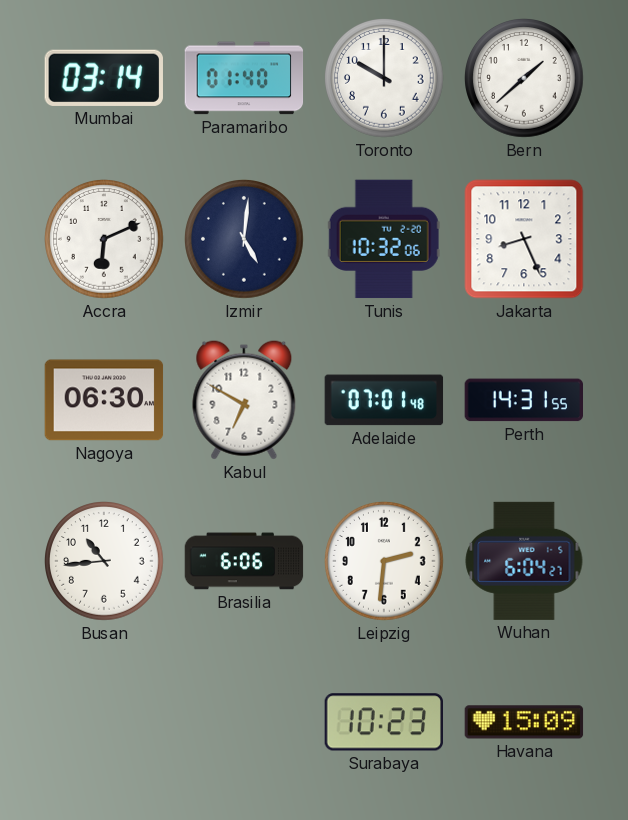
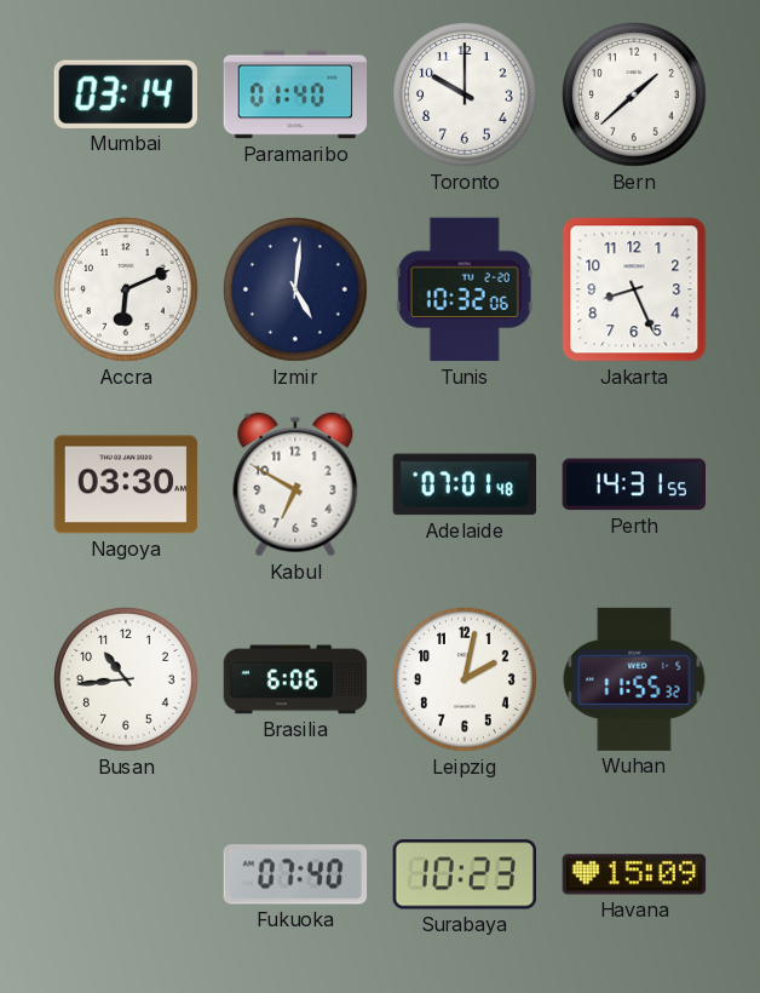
Nagoya: 06:30 -> 03:30 (126, 484)
Leipzig: 2:31 -> 2:02 (466, 681)
Wuhan: 6:04 -> 11:55 (634, 679)
Fukuoka: none -> 07:40 (295, 874)
